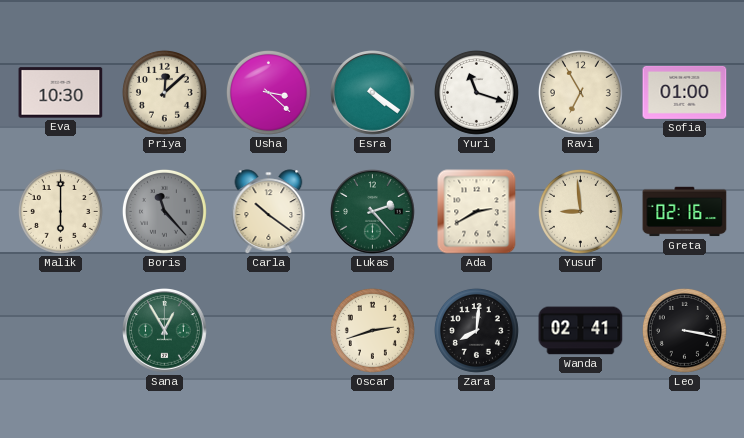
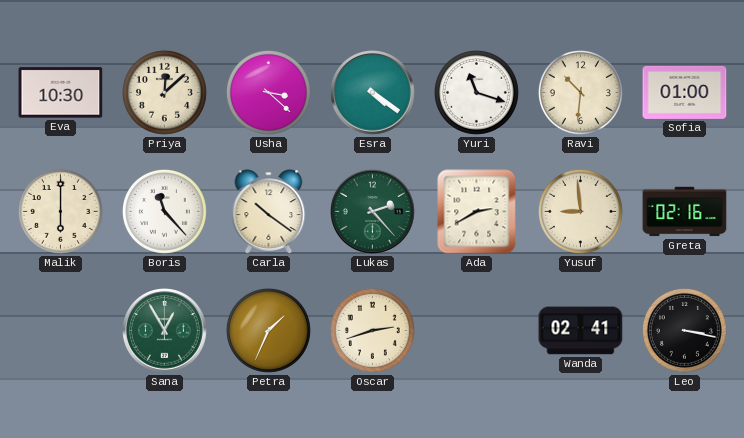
Ravi: 6:55 -> 10:31 (580, 92)
Boris dial: grey -> white (164, 211)
Petra: none -> 1:34 (268, 330)
Zara: 8:01 -> none (476, 330)
